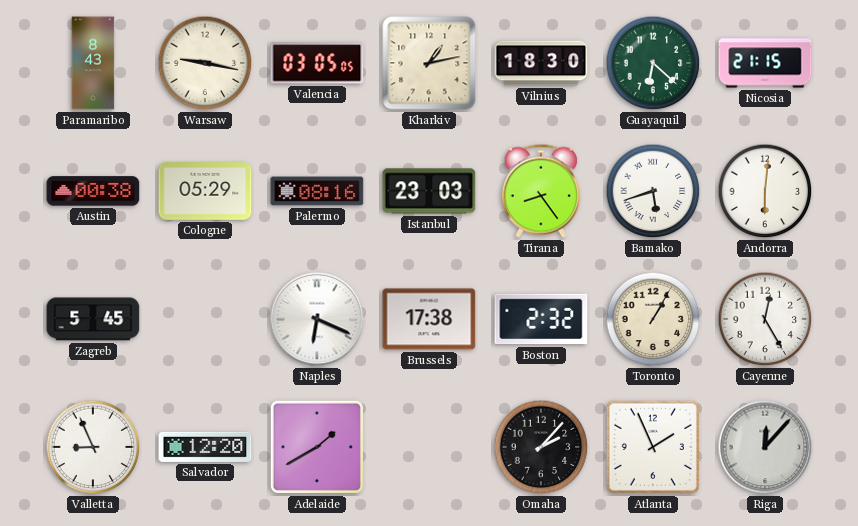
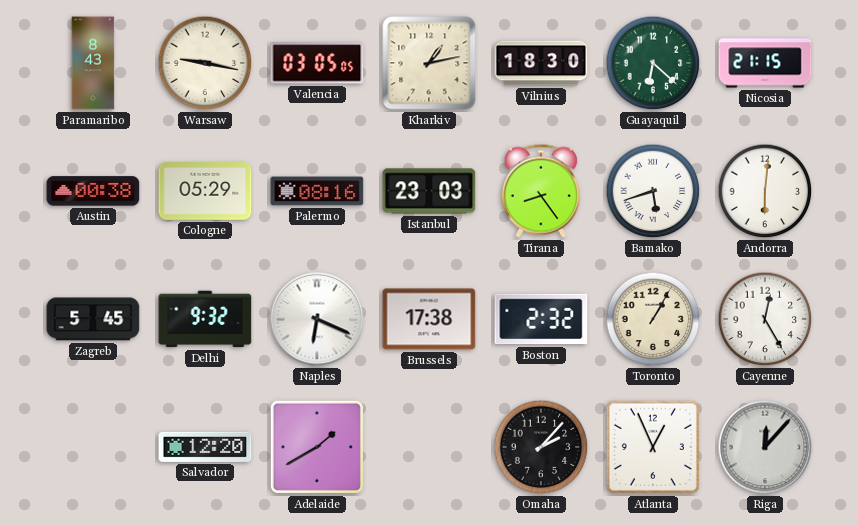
Delhi: none -> 9:32 (205, 319)
Valletta: 8:56 -> none (93, 447)
Atlanta: 1:56 -> 12:56 (653, 447)
